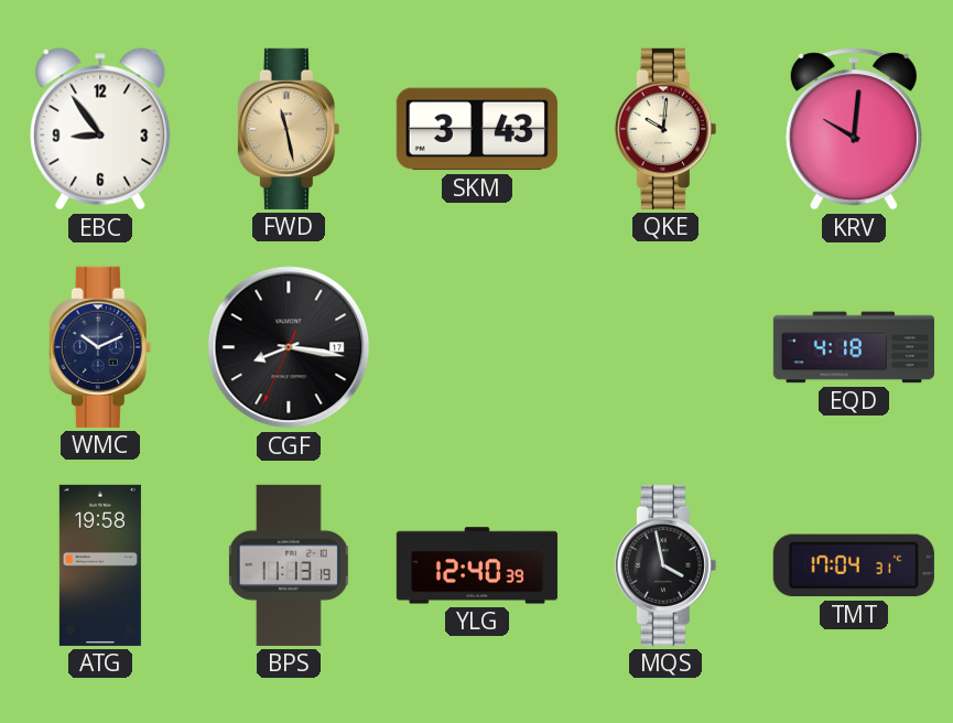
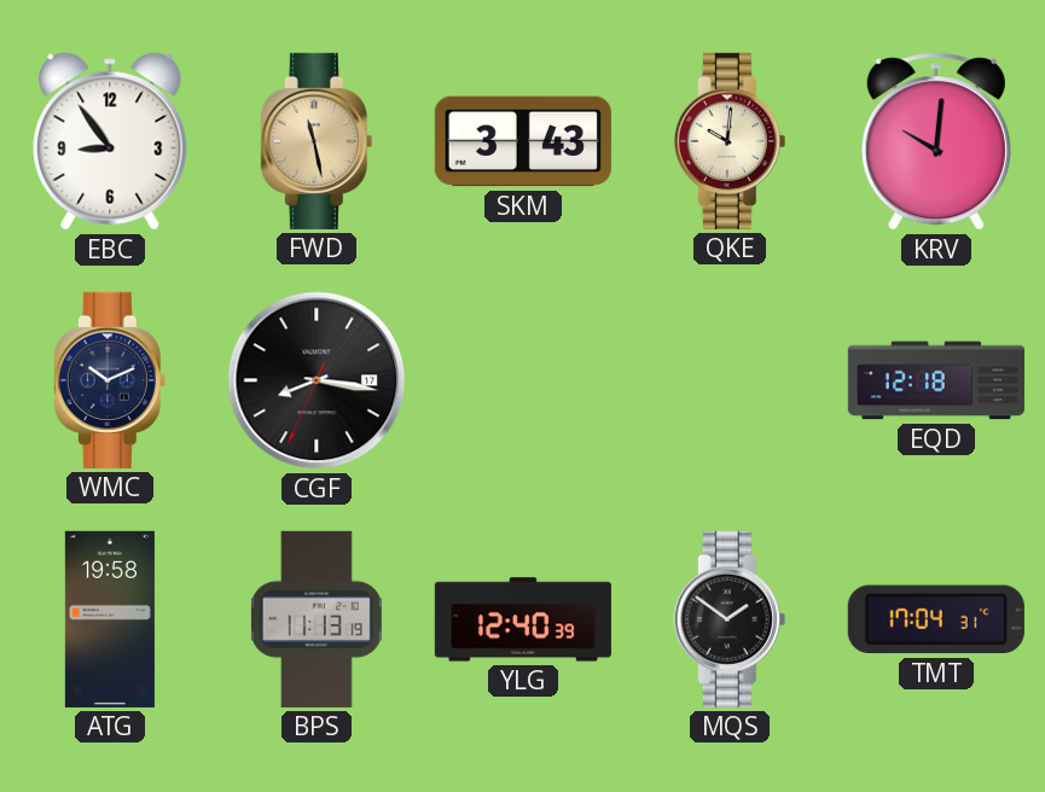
EQD: 4:18 -> 12:18 (935, 380)
MQS: 3:58 -> 1:51 (730, 619)
